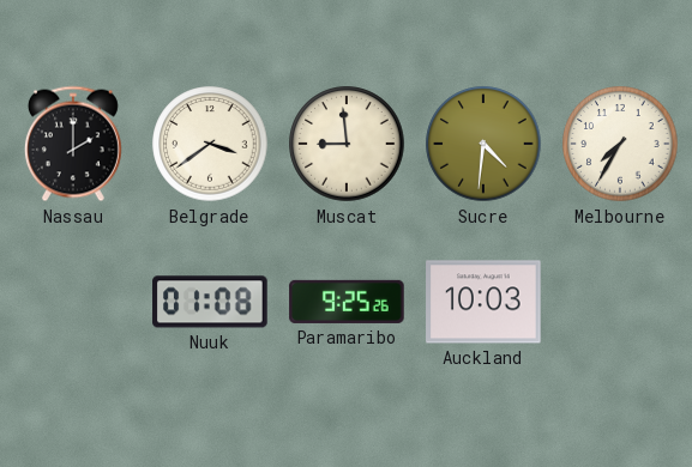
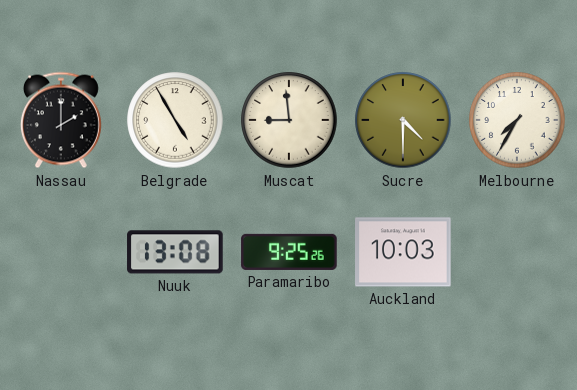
Belgrade: 3:39 -> 4:55 (175, 120)
Sucre: 4:31 -> 4:30 (403, 120)
Nuuk: 01:08 -> 13:08 (175, 252)
